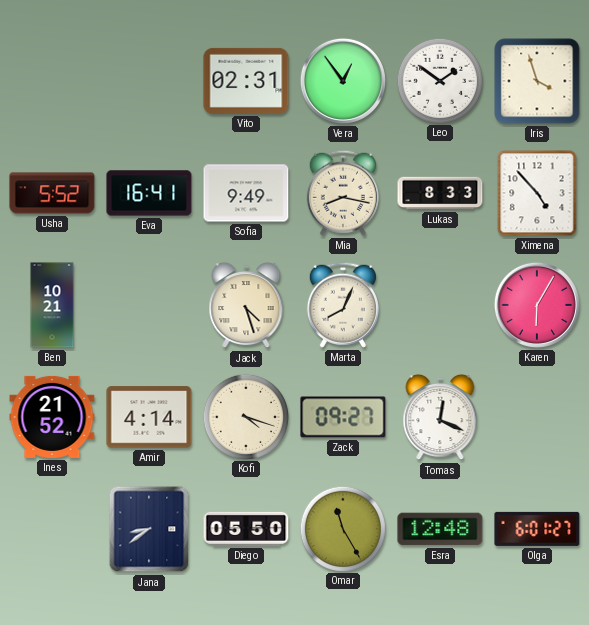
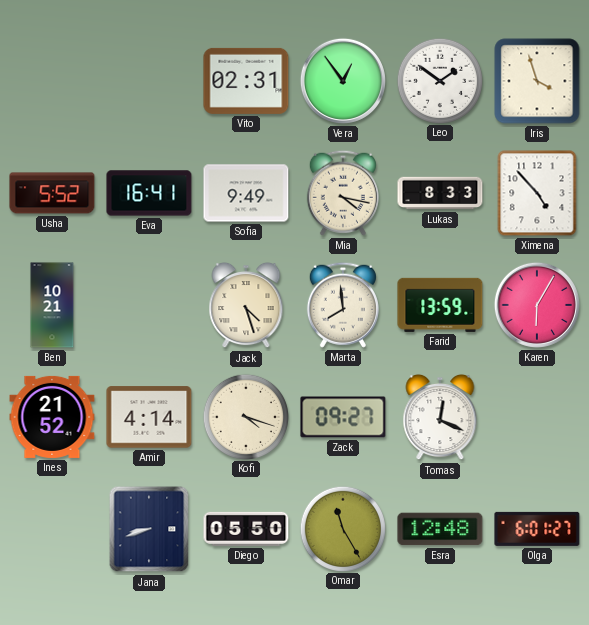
Mia: 8:17 -> 4:17 (343, 193)
Marta: 8:04 -> 7:59 (343, 305)
Farid: none -> 13:59 (440, 305)
Jana: 8:39 -> 8:42 (149, 529)
